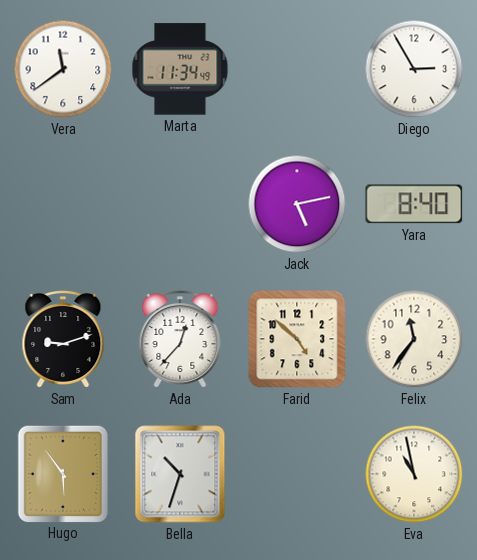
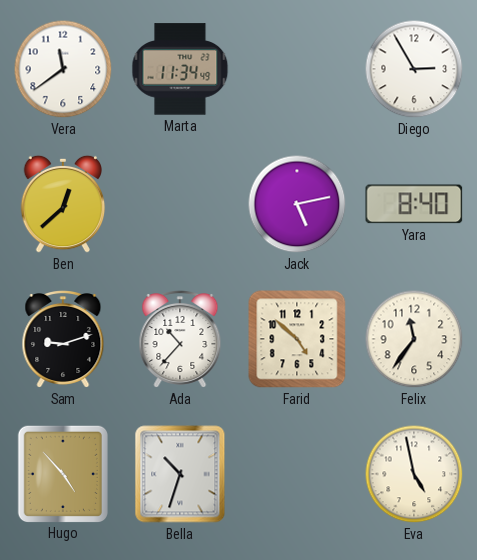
Ben: none -> 12:38 (63, 204)
Ada: 12:37 -> 10:37 (180, 340)
Hugo: 5:54 -> 4:53 (62, 473)
Eva: 10:58 -> 4:58 (414, 474)
